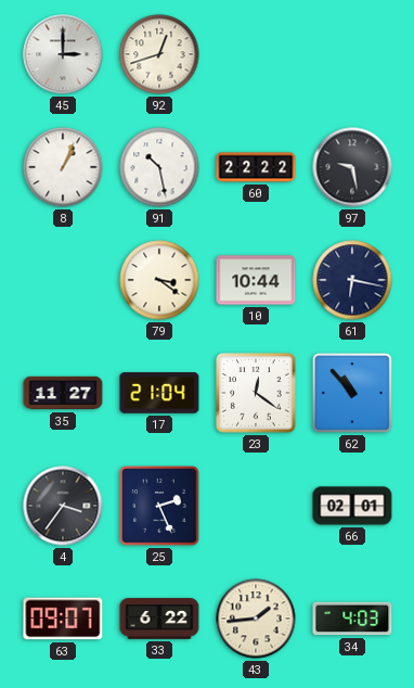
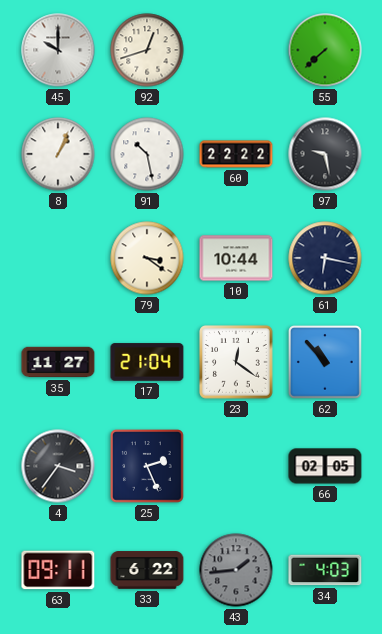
45: 3:00 -> 10:00 (58, 50)
55: none -> 7:38 (325, 50)
66: 02:01 -> 02:05 (325, 466)
63: 09:07 -> 09:11 (58, 570)
43 dial: cream -> grey (236, 570)
